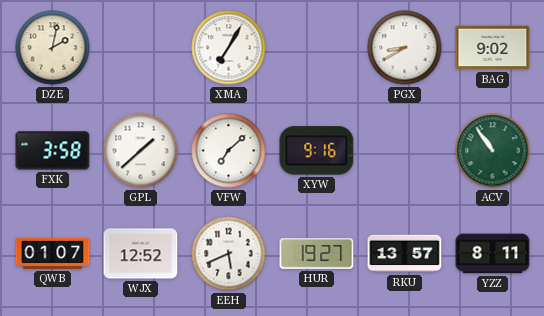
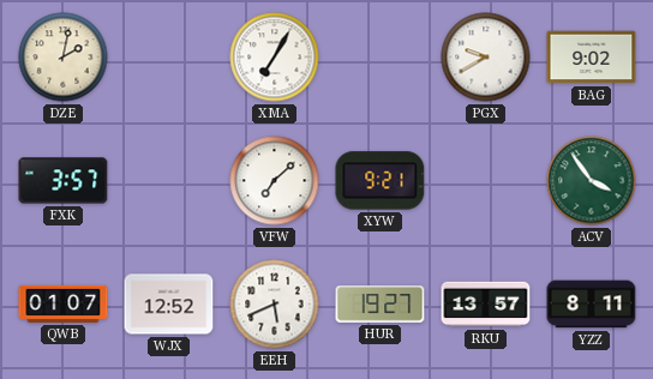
PGX: 8:40 -> 9:40 (486, 58)
FXK: 3:58 -> 3:57 (64, 181)
GPL: 1:38 -> none (141, 151)
XYW: 9:16 -> 9:21 (381, 181)
ACV: 10:54 -> 3:54 (592, 181)
